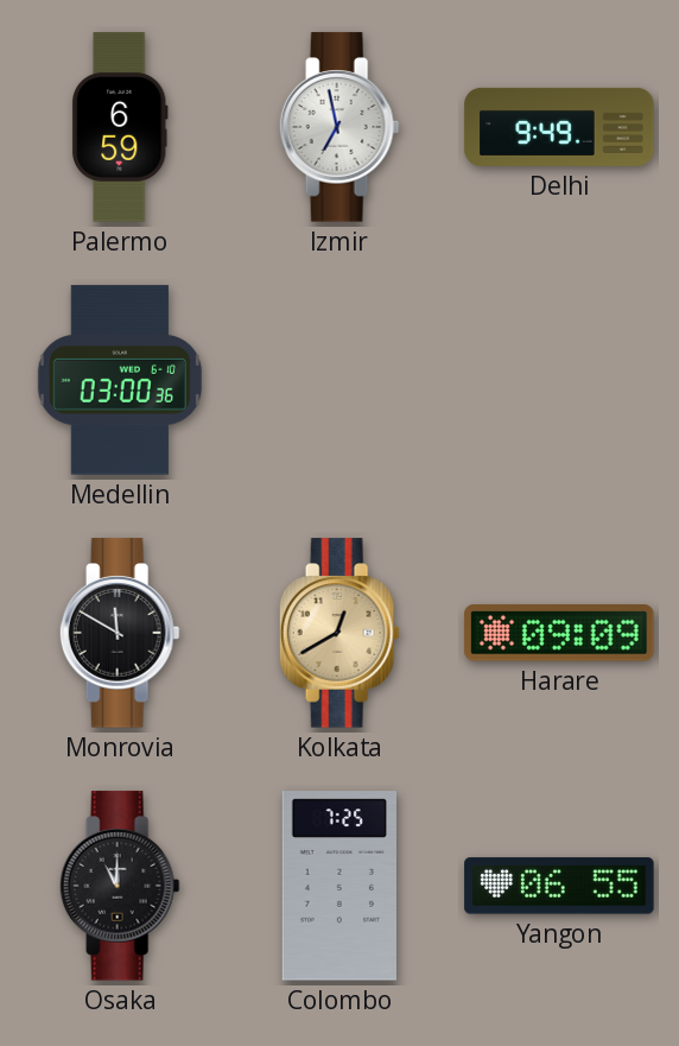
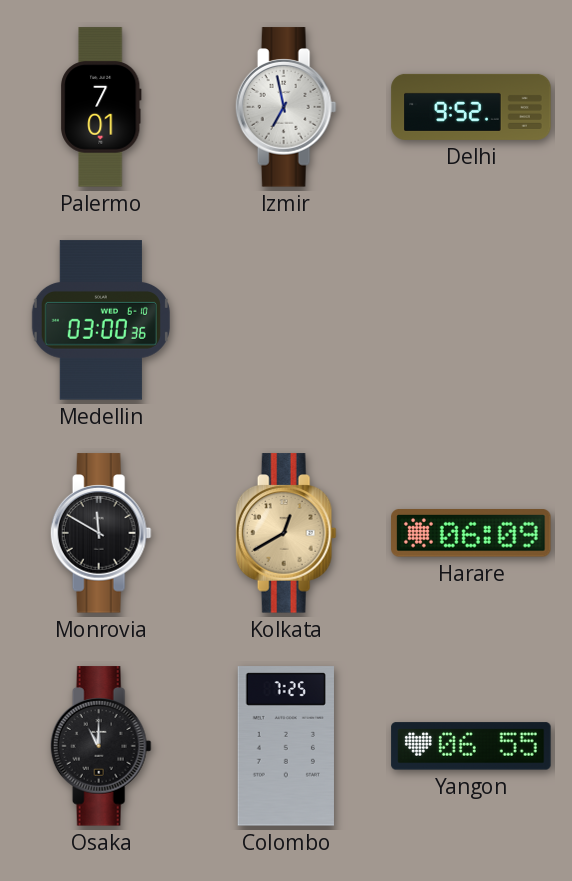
Palermo: 6:59 -> 7:01 (102, 107)
Delhi: 9:49 -> 9:52 (471, 107)
Harare: 09:09 -> 06:09 (471, 534)
